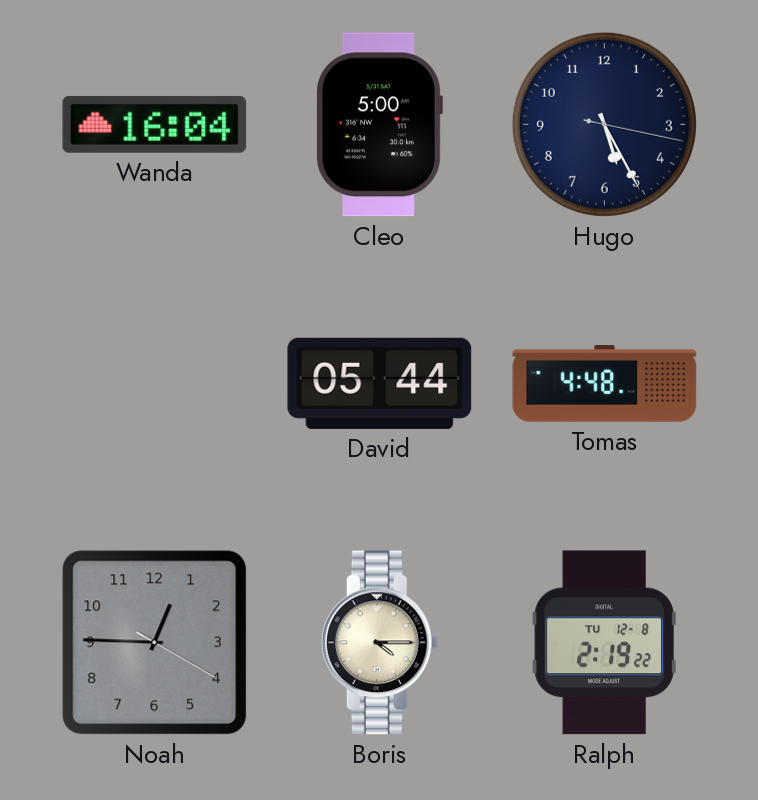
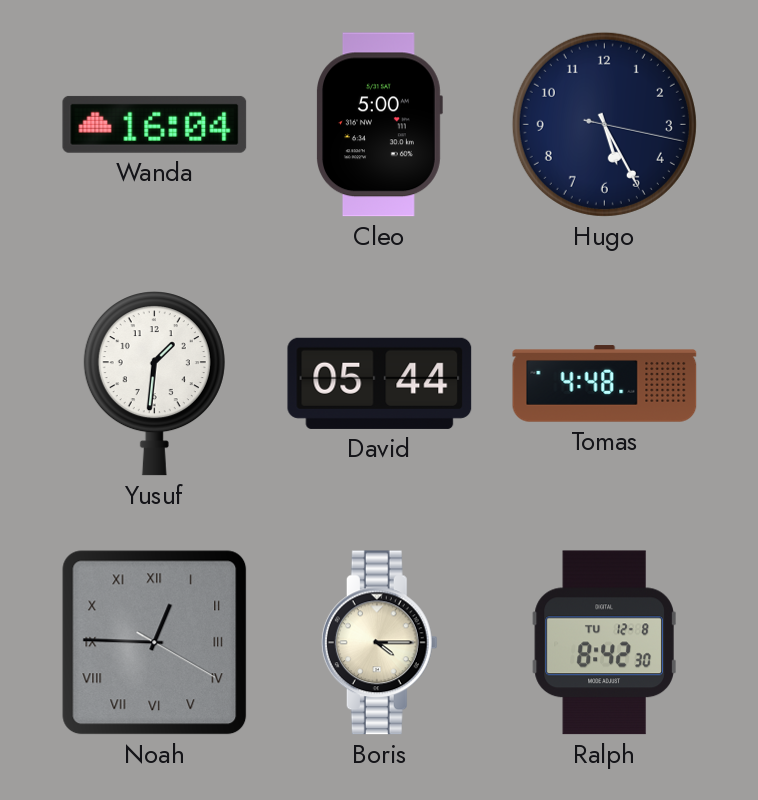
Yusuf: none -> 1:31 (154, 384)
Noah numerals: Arabic -> Roman (155, 643)
Ralph: 2:19 -> 8:42 (604, 643)
